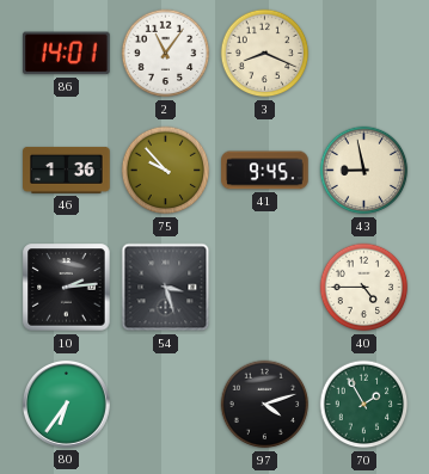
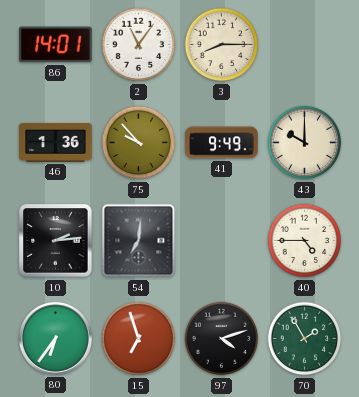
3: 8:19 -> 8:15 (222, 45)
41: 9:45 -> 9:49 (222, 143)
43: 8:58 -> 10:00 (305, 143)
54: 3:27 -> 7:01 (139, 241)
15: none -> 6:57 (139, 339)
